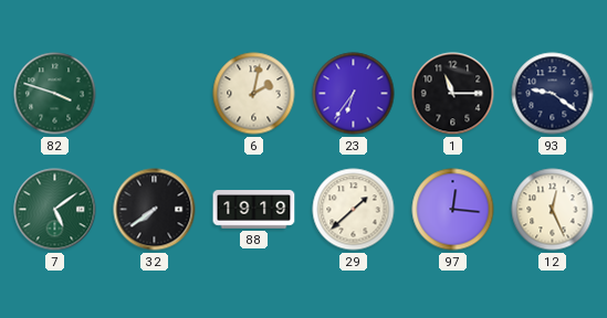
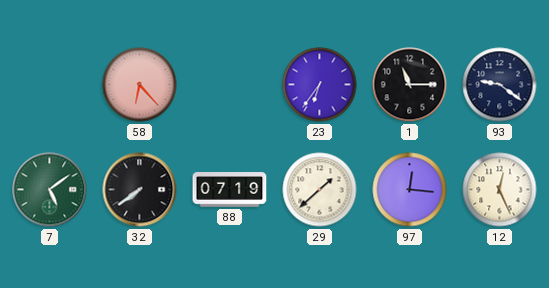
82: 3:48 -> none (55, 94)
58: none -> 6:23 (140, 85)
6: 2:02 -> none (254, 94)
88: 19:19 -> 07:19 (230, 190)
